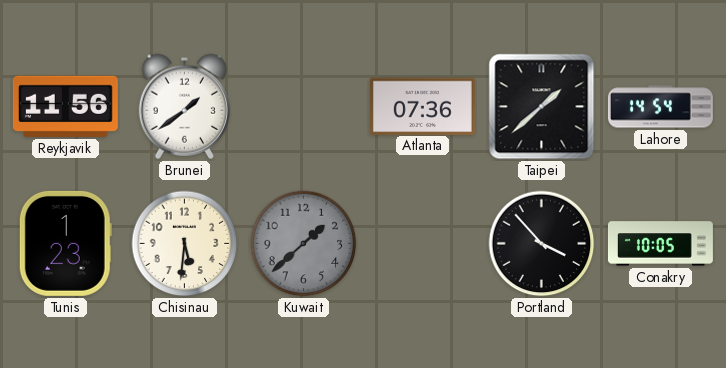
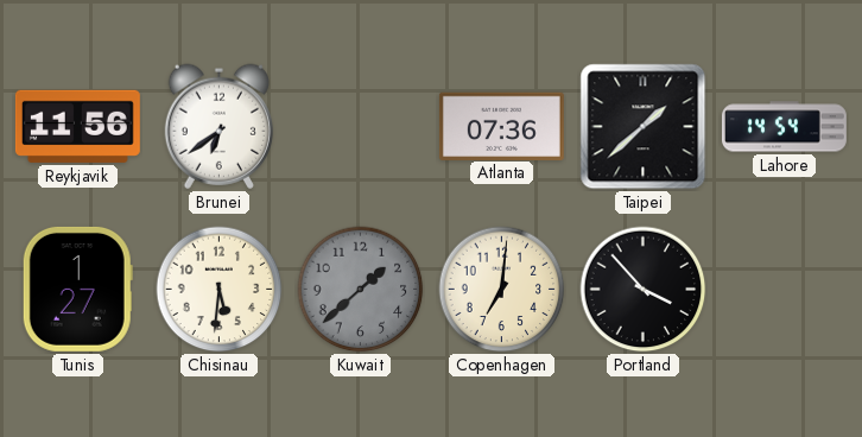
Brunei: 1:39 -> 6:39 (218, 126)
Tunis: 1:23 -> 1:27 (77, 289)
Copenhagen: none -> 7:01 (502, 290)
Conakry: 10:05 -> none (660, 244)
